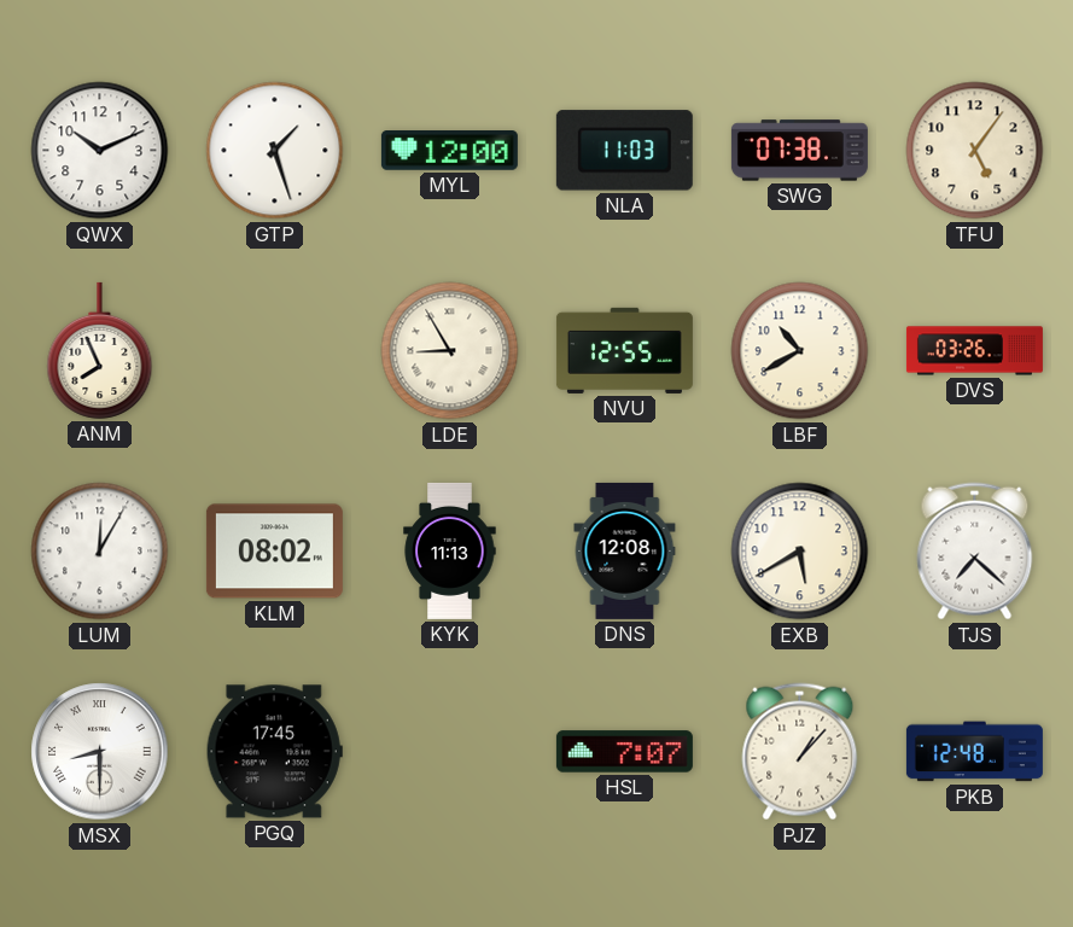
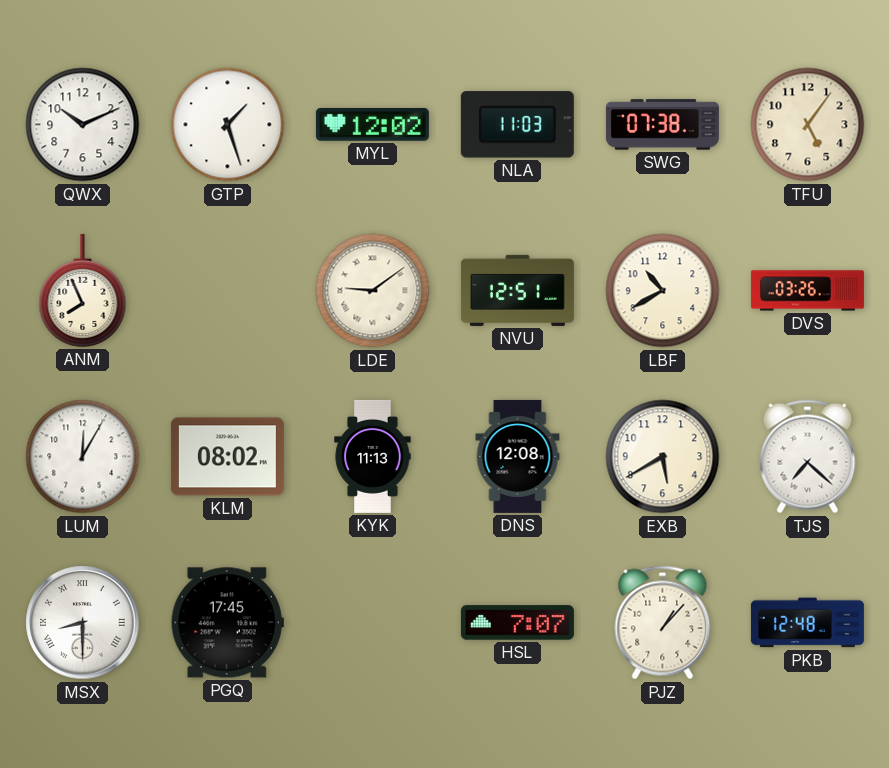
MYL: 12:00 -> 12:02 (372, 125)
LDE: 8:55 -> 9:09 (373, 291)
NVU: 12:55 -> 12:51 (517, 290)
